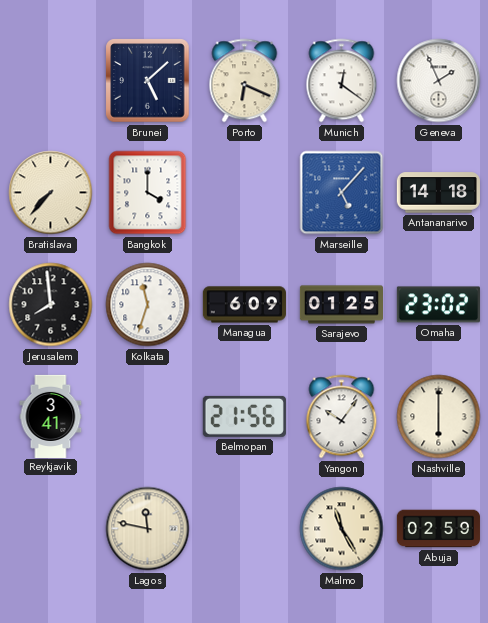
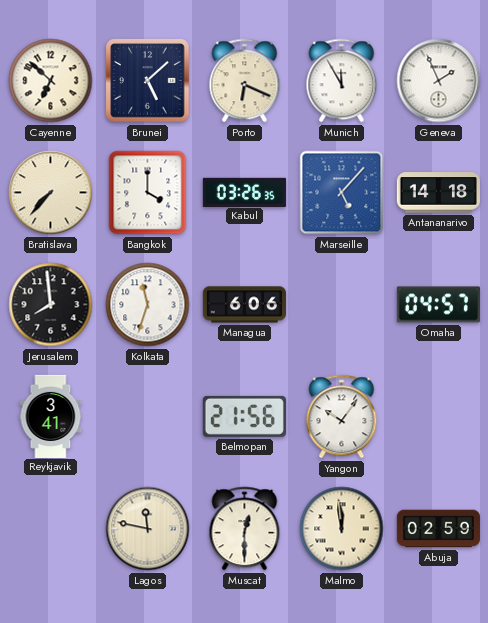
Cayenne: none -> 6:52 (51, 81)
Munich: 12:21 -> 11:55 (342, 81)
Kabul: none -> 03:26 (244, 192)
Managua: 6:09 -> 6:06 (244, 305)
Sarajevo: 01:25 -> none (341, 305)
Omaha: 23:02 -> 04:57 (438, 305)
Nashville: 6:00 -> none (439, 417)
Muscat: none -> 12:30 (245, 529)
Malmo: 11:25 -> 11:59 (342, 529)
